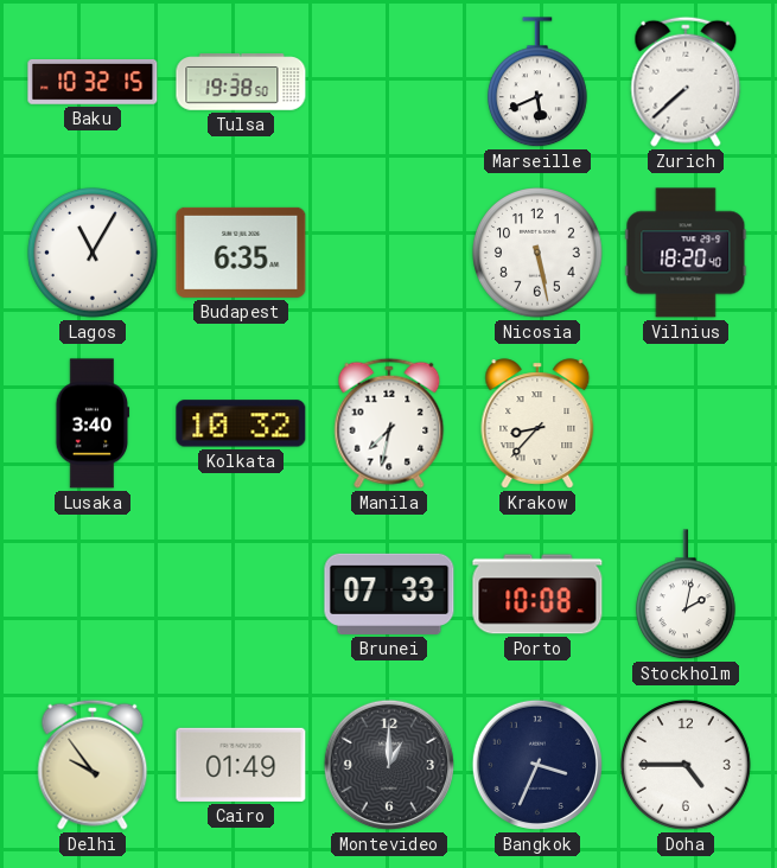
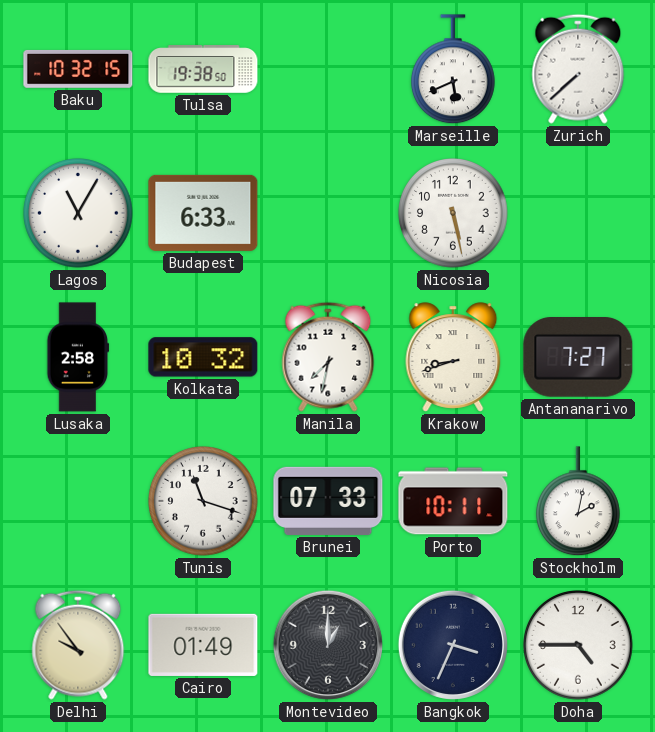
Budapest: 6:35 -> 6:33 (203, 213)
Vilnius: 18:20 -> none (686, 253)
Lusaka: 3:40 -> 2:58 (78, 357)
Krakow: 8:37 -> 8:42 (453, 357)
Antananarivo: none -> 7:27 (578, 357)
Tunis: none -> 11:18 (204, 502)
Porto: 10:08 -> 10:11 (453, 501)
